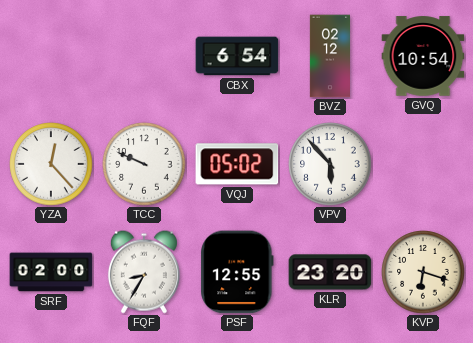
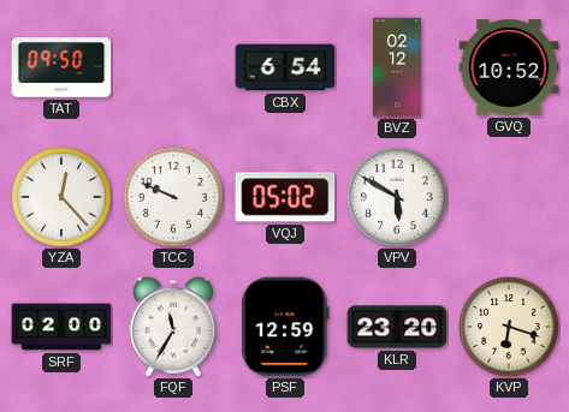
TAT: none -> 09:50 (61, 67)
GVQ: 10:54 -> 10:52 (509, 67)
VPV: 5:53 -> 5:50 (397, 197)
FQF: 8:35 -> 11:35 (173, 327)
PSF: 12:55 -> 12:59 (285, 327)
